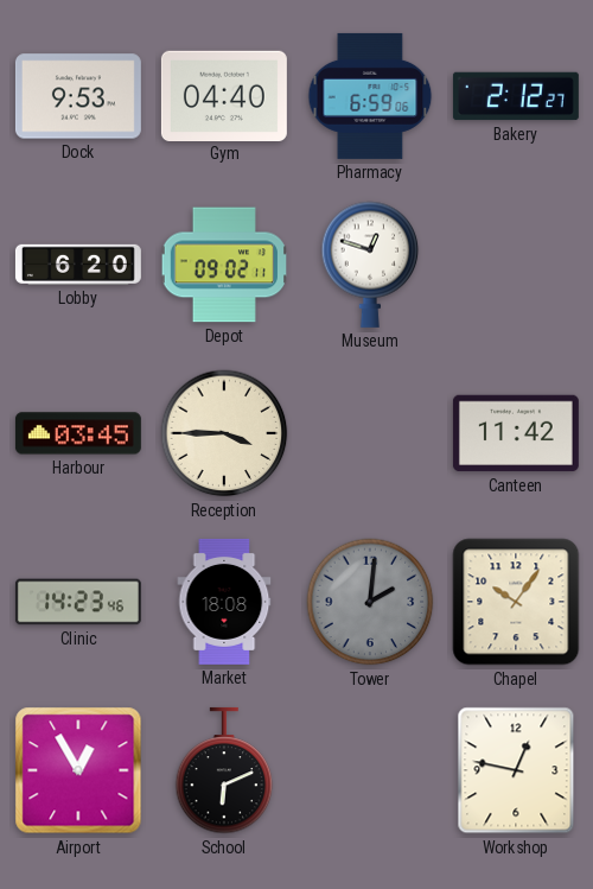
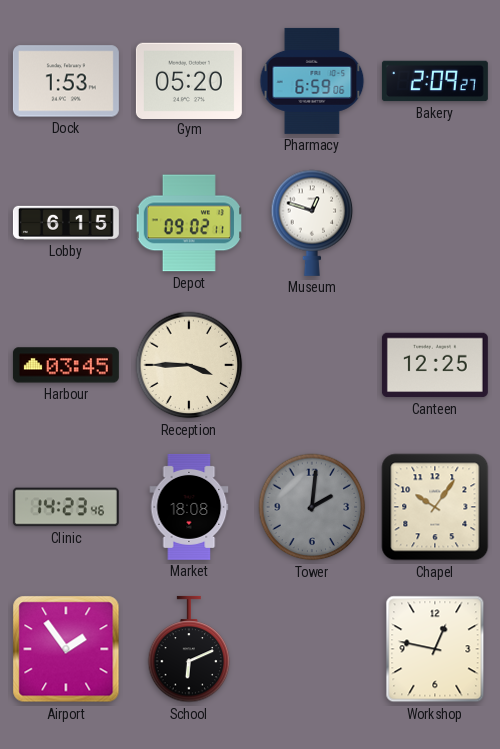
Dock: 9:53 -> 1:53 (66, 81)
Gym: 04:40 -> 05:20 (189, 80)
Bakery: 2:12 -> 2:09 (435, 81)
Lobby: 6:20 -> 6:15 (66, 223)
Canteen: 11:42 -> 12:25 (435, 365)
Airport: 12:55 -> 1:54 (66, 649)
